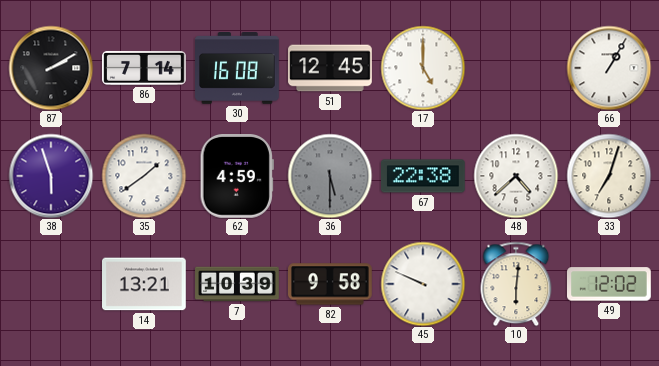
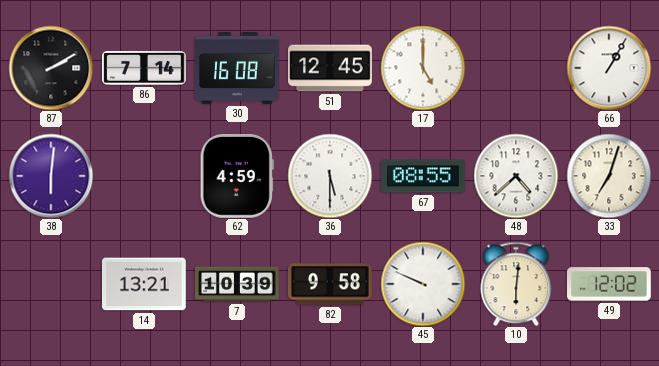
38: 5:57 -> 6:01 (51, 176)
35: 1:39 -> none (144, 176)
36 dial: grey -> white (330, 176)
67: 22:38 -> 08:55 (424, 176)
